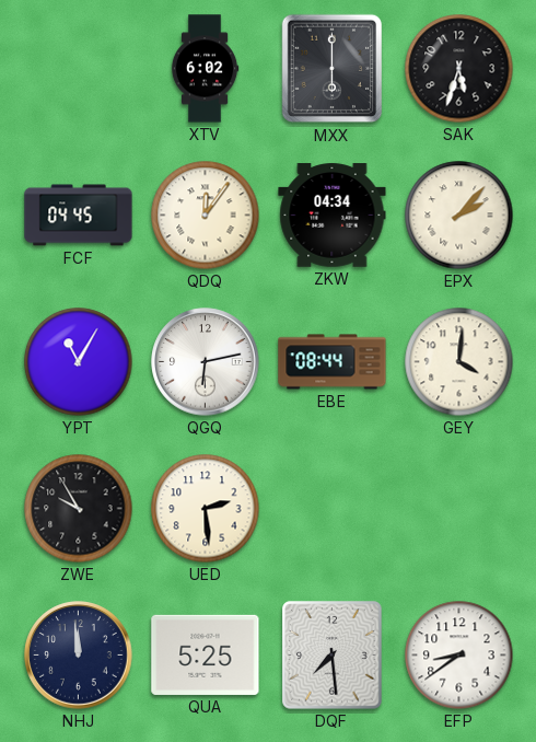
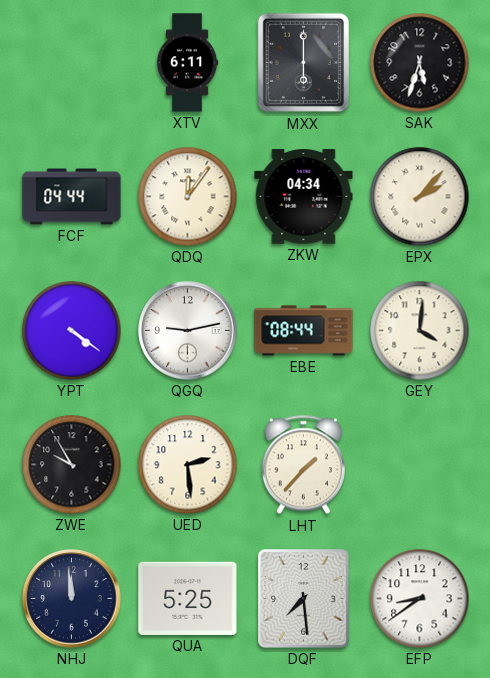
XTV: 6:02 -> 6:11 (187, 63)
FCF: 04:45 -> 04:44 (72, 197)
YPT: 11:05 -> 4:21 (72, 331)
QGQ: 6:13 -> 9:13 (188, 331)
LHT: none -> 1:37 (303, 465)
